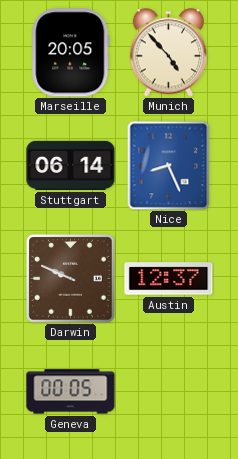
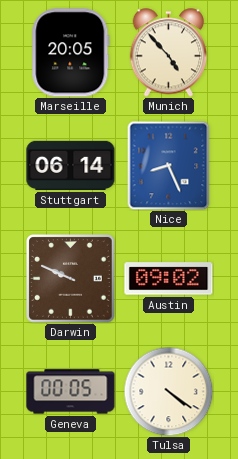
Austin: 12:37 -> 09:02 (169, 279)
Tulsa: none -> 4:21 (168, 391)
